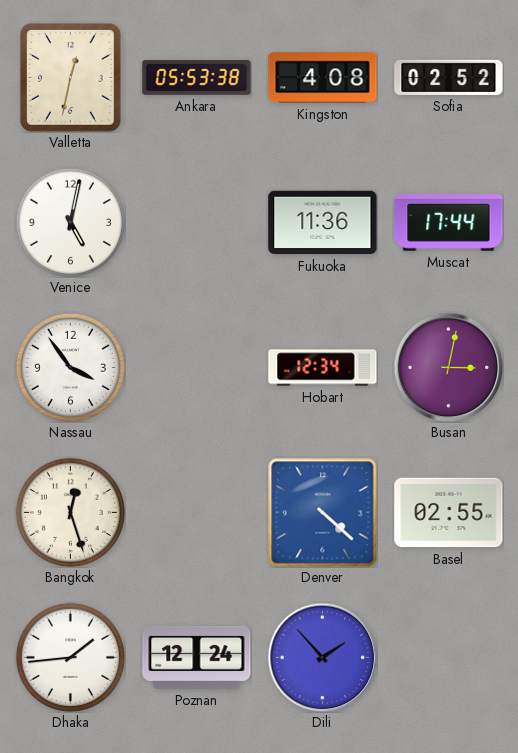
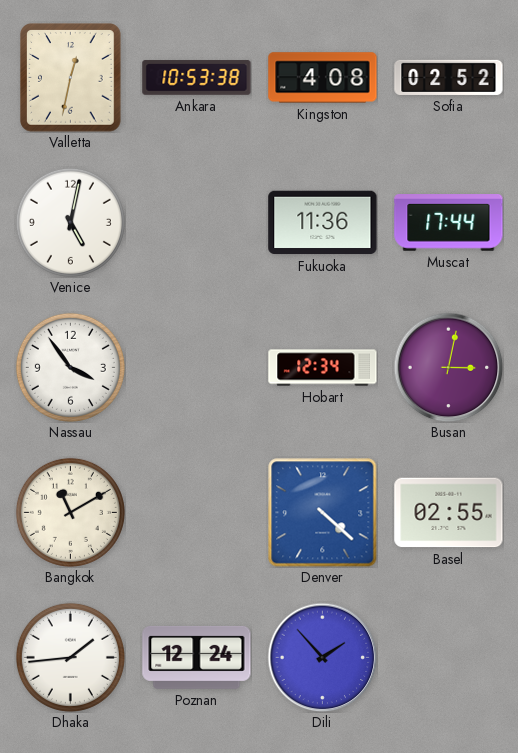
Ankara: 05:53 -> 10:53 (197, 78)
Bangkok: 12:27 -> 11:10 (70, 512)
